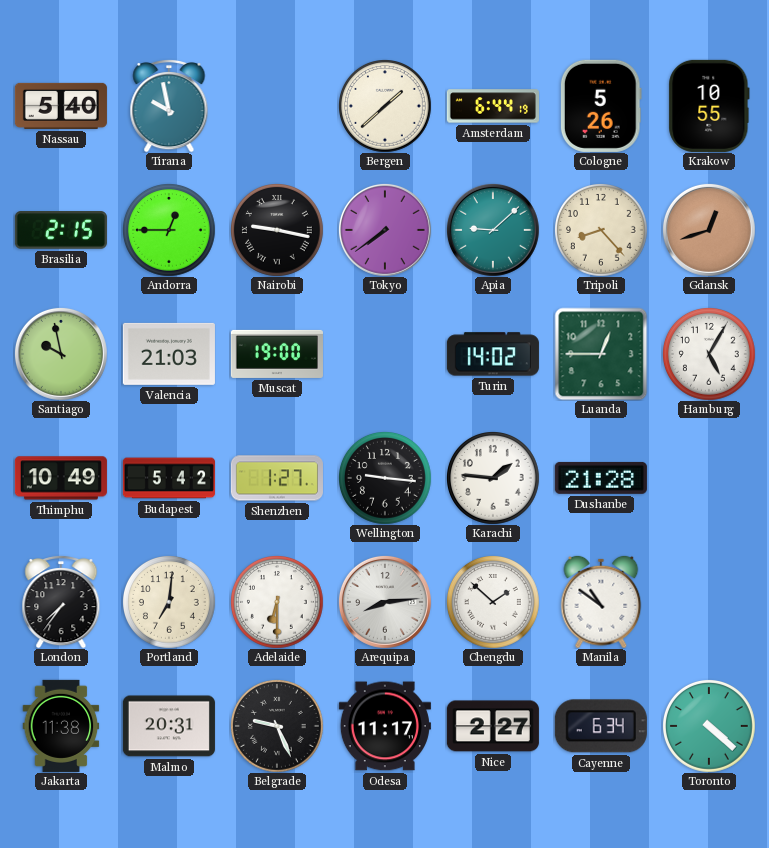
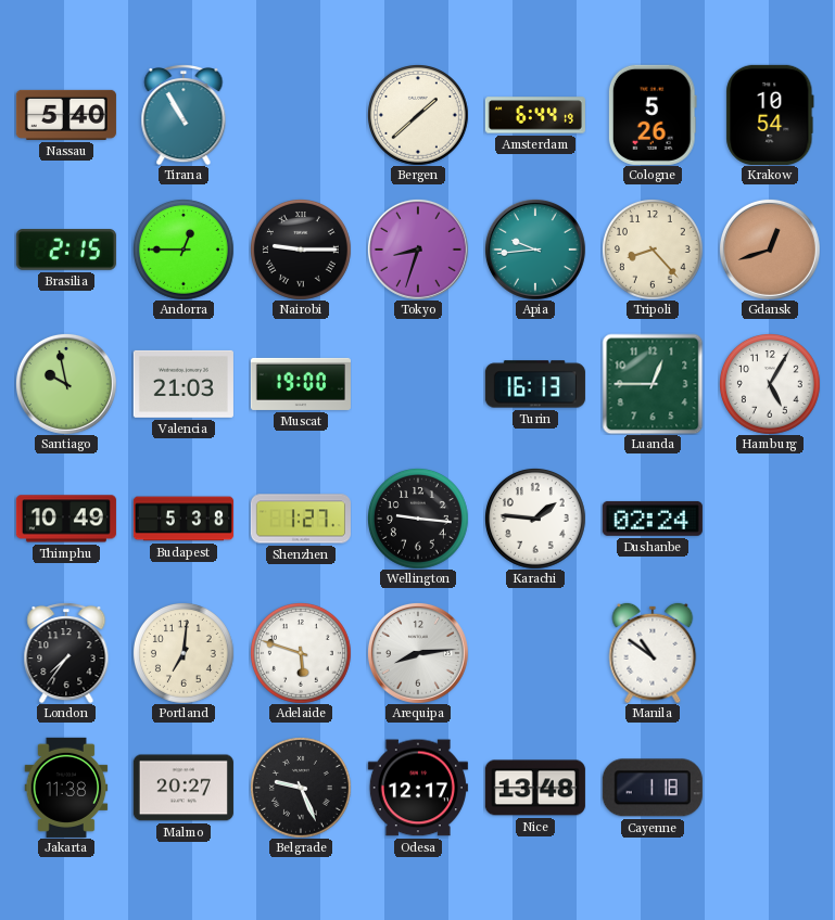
Tirana: 9:58 -> 10:55 (184, 115)
Krakow: 10:55 -> 10:54 (770, 115)
Nairobi: 9:17 -> 9:15 (301, 250)
Tokyo: 7:39 -> 8:33 (418, 250)
Apia: 9:08 -> 9:44 (535, 250)
Turin: 14:02 -> 16:13 (535, 384)
Budapest: 5:42 -> 5:38 (184, 519)
Dushanbe: 21:28 -> 02:24 (653, 519)
Adelaide: 6:30 -> 5:48 (301, 653)
Chengdu: 1:52 -> none (493, 602)
Malmo: 20:31 -> 20:27 (184, 788)
Odesa: 11:17 -> 12:17 (418, 788)
Nice: 2:27 -> 13:48 (535, 788)
Cayenne: 6:34 -> 1:18 (653, 788)
Toronto: 4:22 -> none (709, 726)
